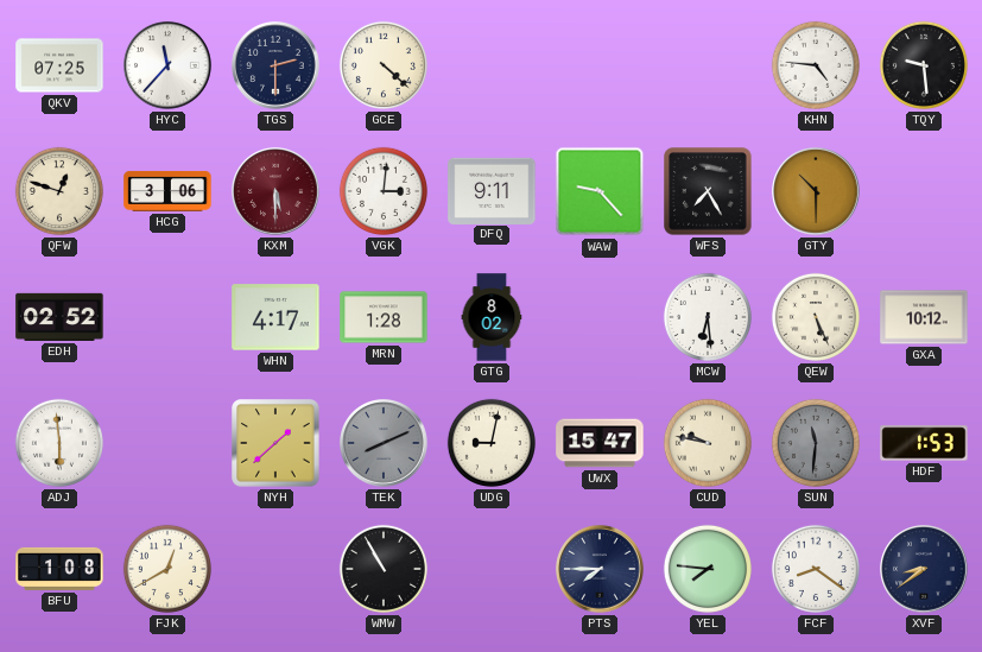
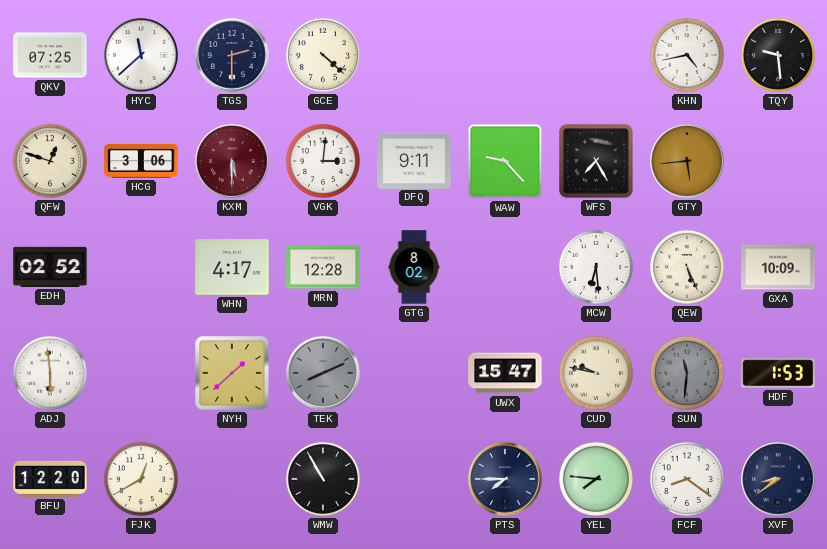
HYC: 11:37 -> 11:38 (141, 55)
KHN: 4:46 -> 4:43 (687, 55)
GTY: 10:30 -> 5:44 (687, 161)
MRN: 1:28 -> 12:28 (323, 267)
GXA: 10:12 -> 10:09 (778, 267)
UDG: 9:02 -> none (492, 443)
BFU: 1:08 -> 12:20 (50, 479)
